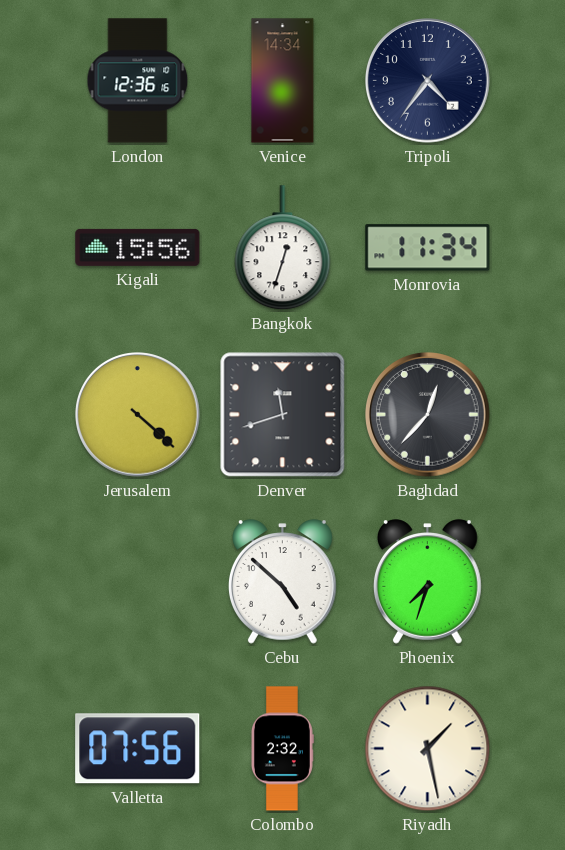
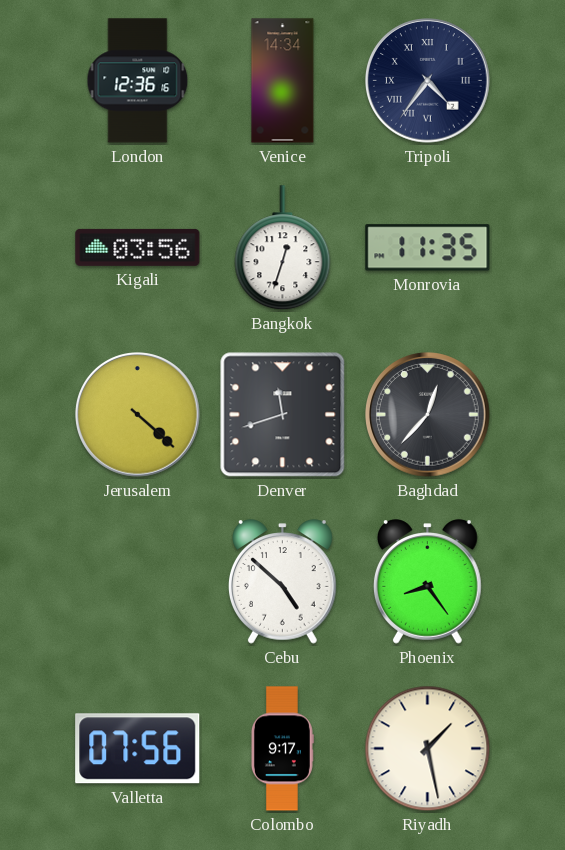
Tripoli numerals: Arabic -> Roman (428, 81)
Kigali: 15:56 -> 03:56 (138, 247)
Monrovia: 11:34 -> 11:35 (428, 248)
Phoenix: 7:33 -> 8:24 (427, 582)
Colombo: 2:32 -> 9:17 (282, 749)
